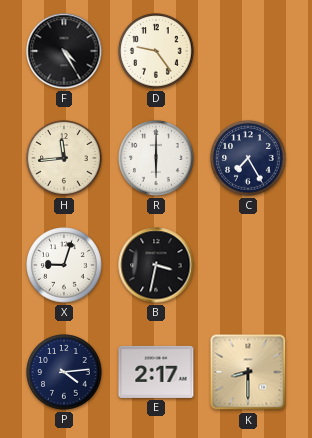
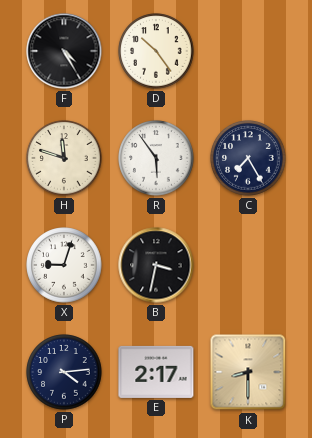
D: 9:24 -> 10:24 (156, 51)
H: 11:44 -> 11:48 (64, 158)
R: 6:00 -> 5:54 (156, 158)
